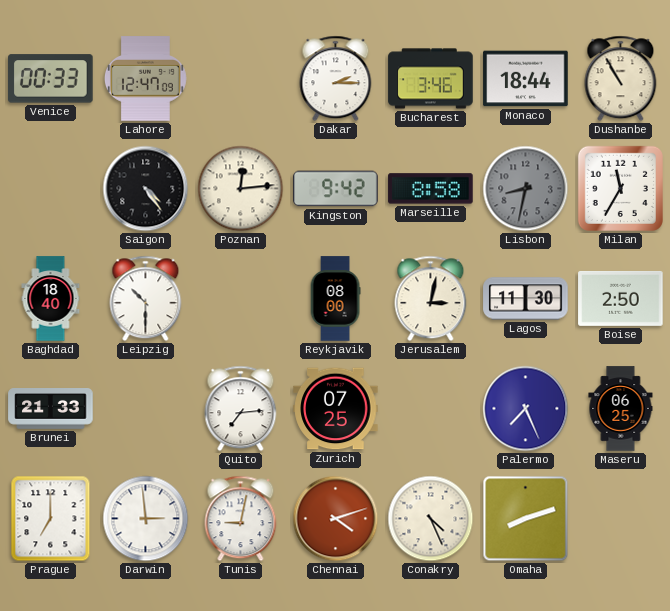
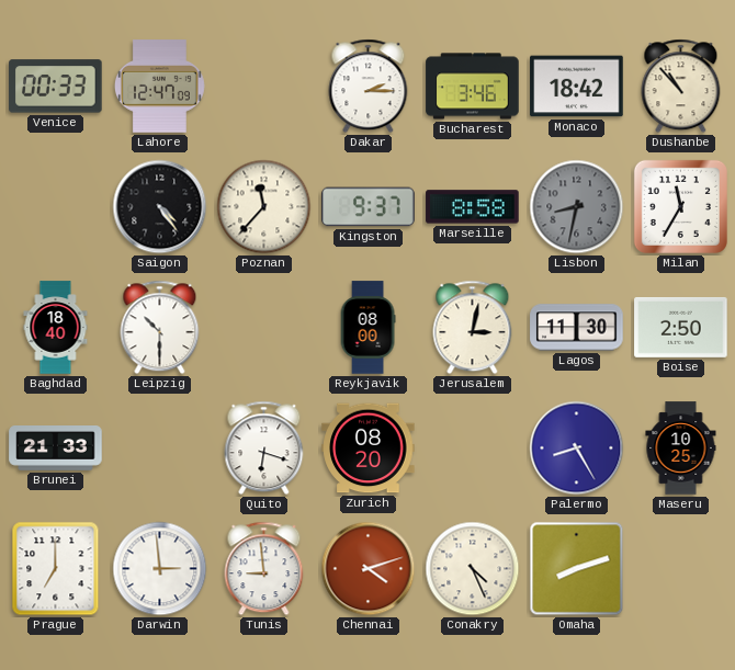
Monaco: 18:44 -> 18:42 (577, 87)
Dushanbe: 10:55 -> 10:53 (681, 87)
Poznan: 12:14 -> 11:37 (264, 207)
Kingston: 9:42 -> 9:37 (369, 207)
Quito: 7:14 -> 6:18 (264, 448)
Zurich: 07:25 -> 08:20 (369, 448)
Palermo: 7:26 -> 8:25 (577, 448)
Maseru: 06:25 -> 10:25 (681, 448)
Tunis: 9:02 -> 8:59 (264, 569)
